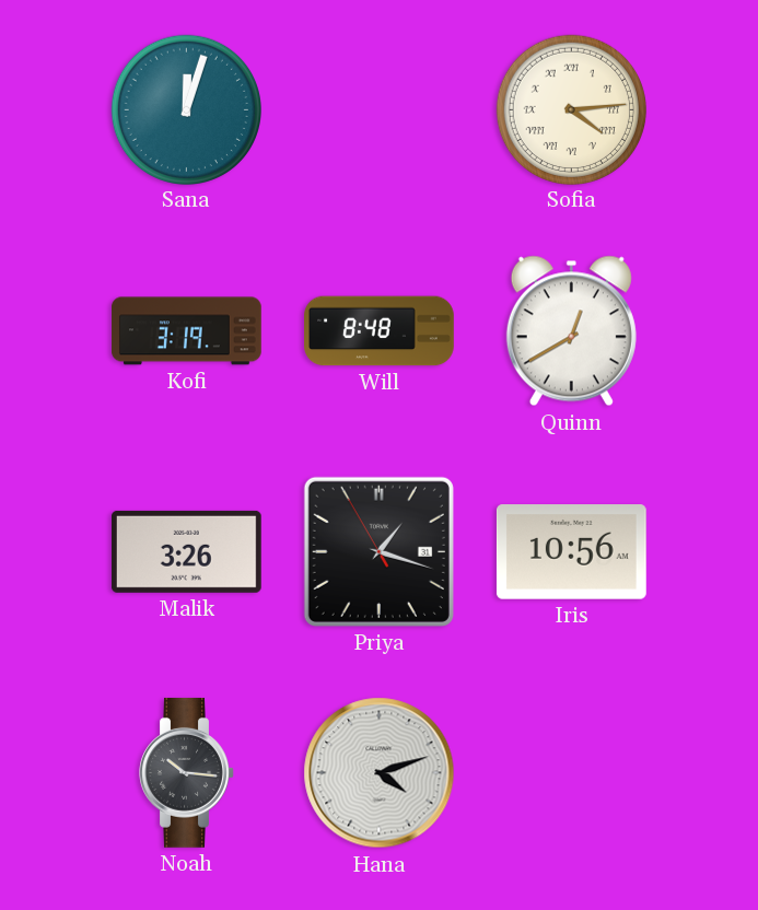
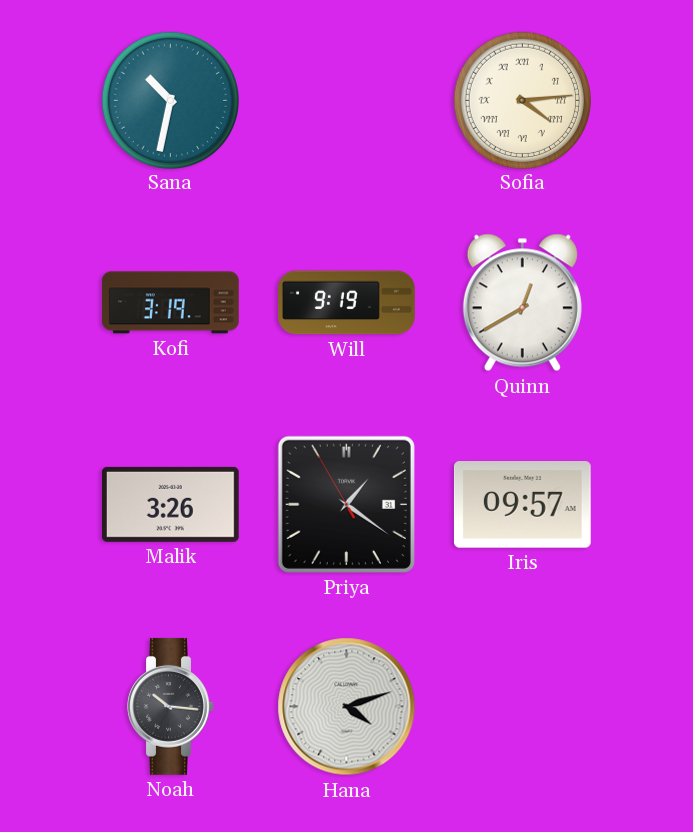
Sana: 12:03 -> 10:32 (170, 100)
Will: 8:48 -> 9:19 (347, 303)
Priya: 1:17 -> 1:20 (346, 504)
Iris: 10:56 -> 09:57 (522, 505)
